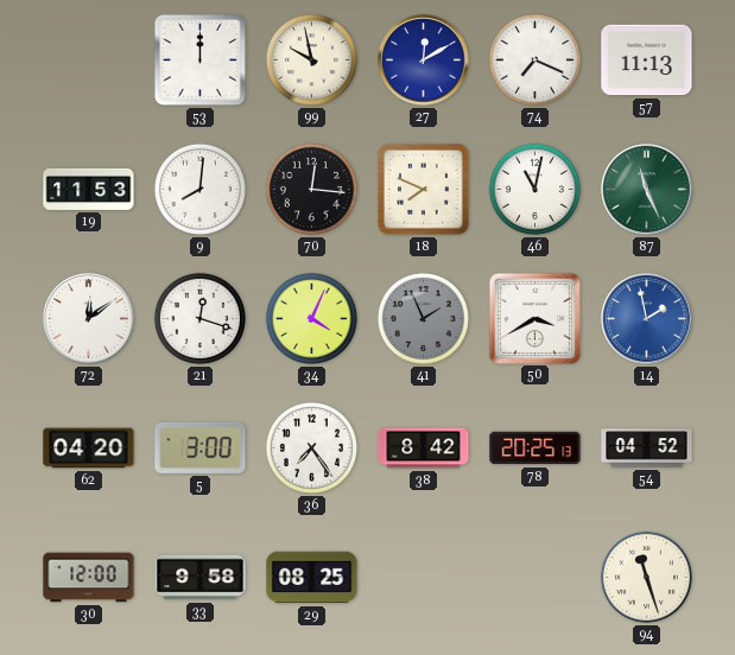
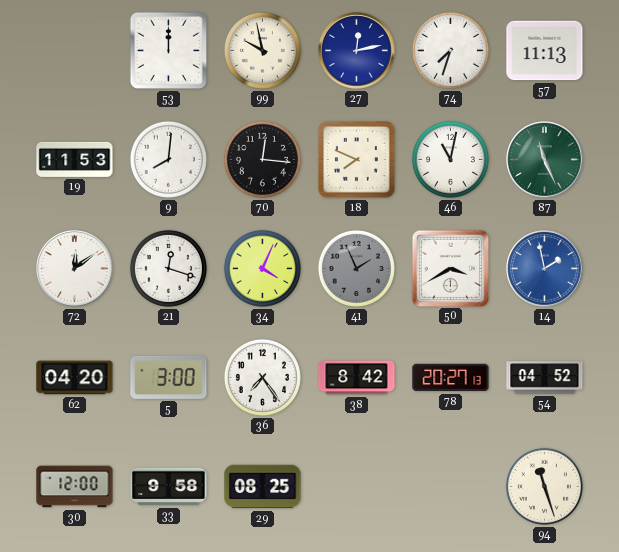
27: 12:10 -> 12:13 (357, 51)
74: 7:19 -> 7:33 (450, 50)
78: 20:25 -> 20:27 (451, 378)
